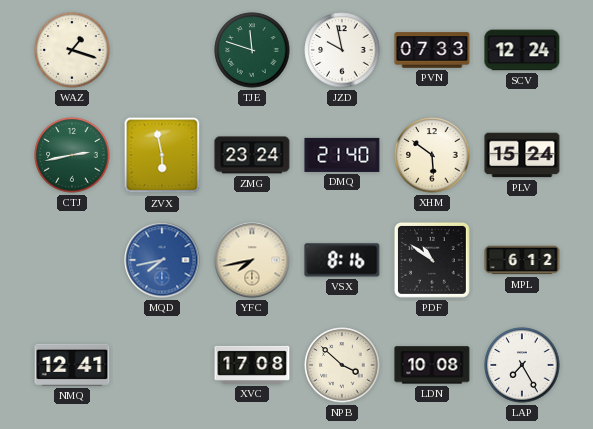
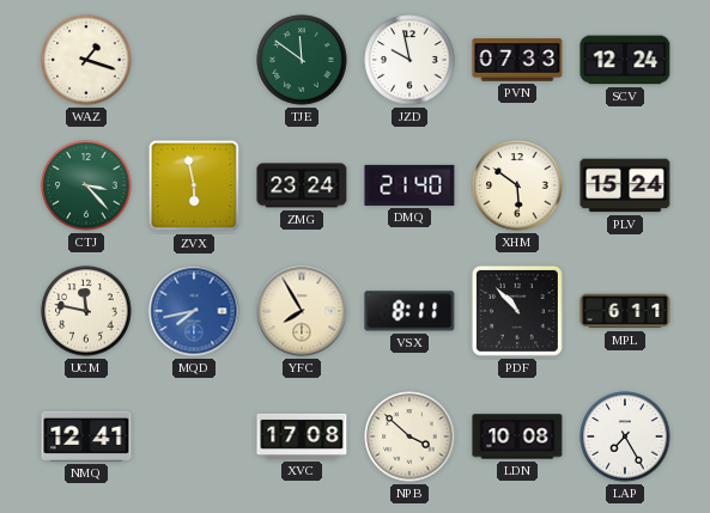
TJE: 11:48 -> 11:51 (302, 60)
CTJ: 2:43 -> 3:23 (86, 185)
UCM: none -> 11:47 (86, 311)
YFC: 7:43 -> 7:55 (302, 311)
VSX: 8:16 -> 8:11 (409, 311)
PDF: 10:51 -> 10:53 (517, 311)
MPL: 6:12 -> 6:11 (625, 311)
